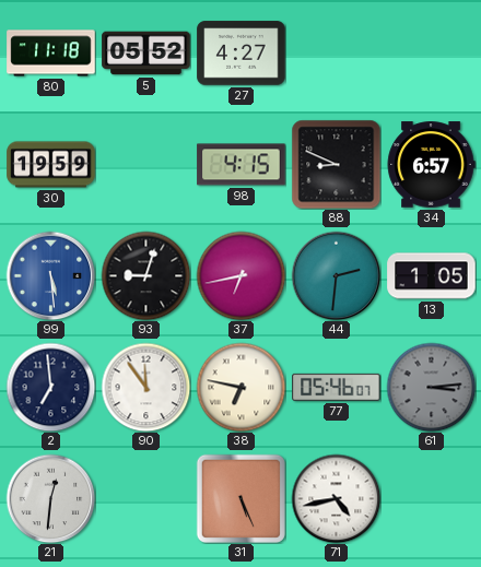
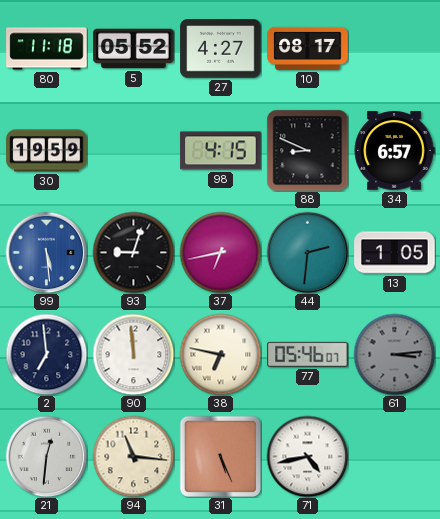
10: none -> 08:17 (308, 48)
90: 11:54 -> 11:59 (133, 354)
94: none -> 11:16 (133, 456)
